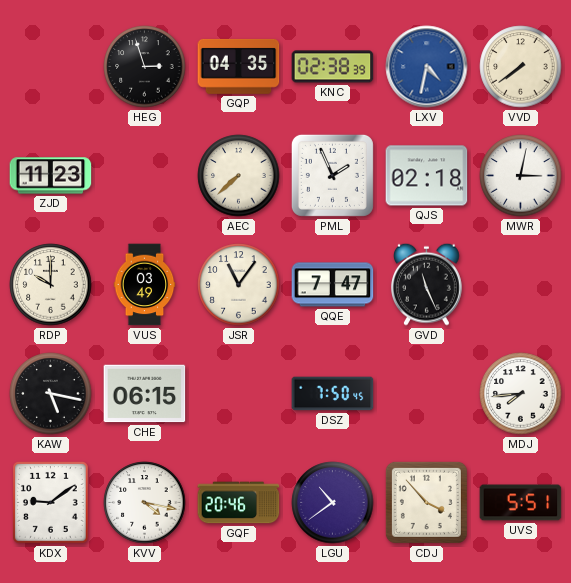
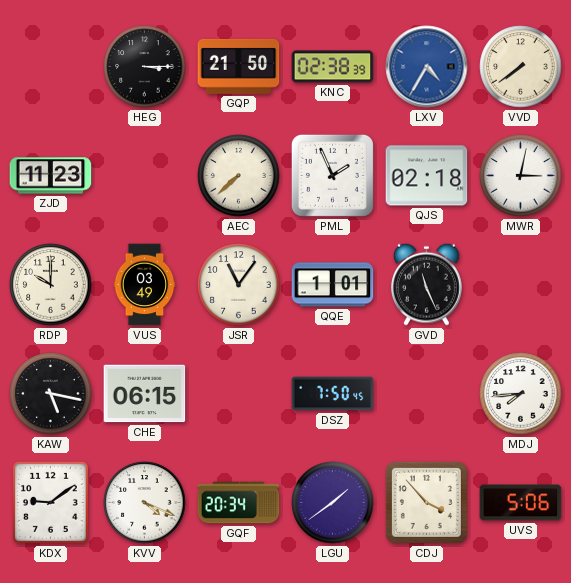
HEG: 2:57 -> 3:15 (145, 67)
GQP: 04:35 -> 21:50 (239, 66)
LXV: 4:32 -> 4:35 (427, 67)
QQE: 7:47 -> 1:01 (333, 285)
KVV: 4:17 -> 4:19 (145, 503)
GQF: 20:46 -> 20:34 (239, 503)
LGU: 10:39 -> 1:39 (333, 503)
UVS: 5:51 -> 5:06 (521, 503)
